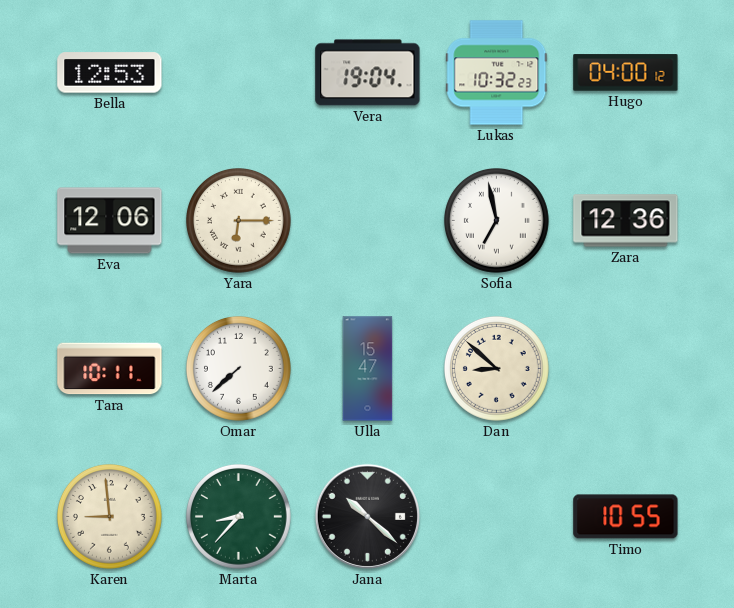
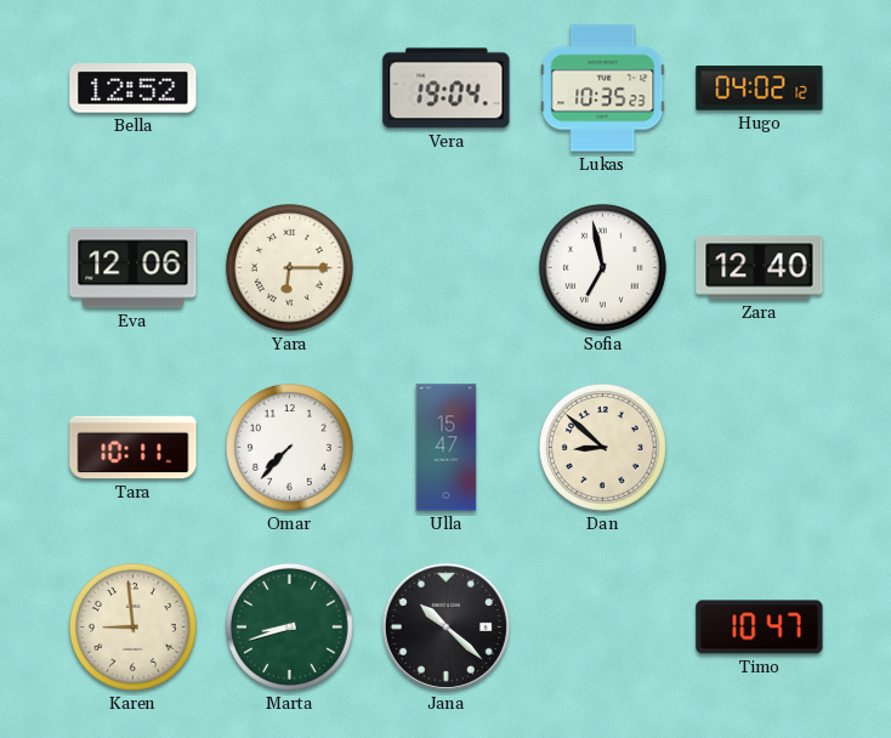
Bella: 12:53 -> 12:52 (134, 89)
Lukas: 10:32 -> 10:35 (603, 89)
Hugo: 04:00 -> 04:02 (760, 89)
Zara: 12:36 -> 12:40 (760, 268)
Omar: 7:38 -> 7:37 (290, 448)
Marta: 8:37 -> 8:42 (290, 628)
Timo: 10:55 -> 10:47 (760, 628)
